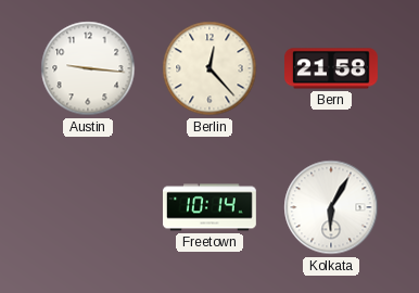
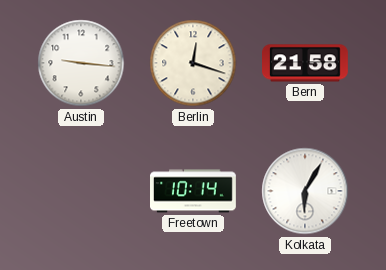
Berlin: 12:23 -> 12:18 (193, 63)
